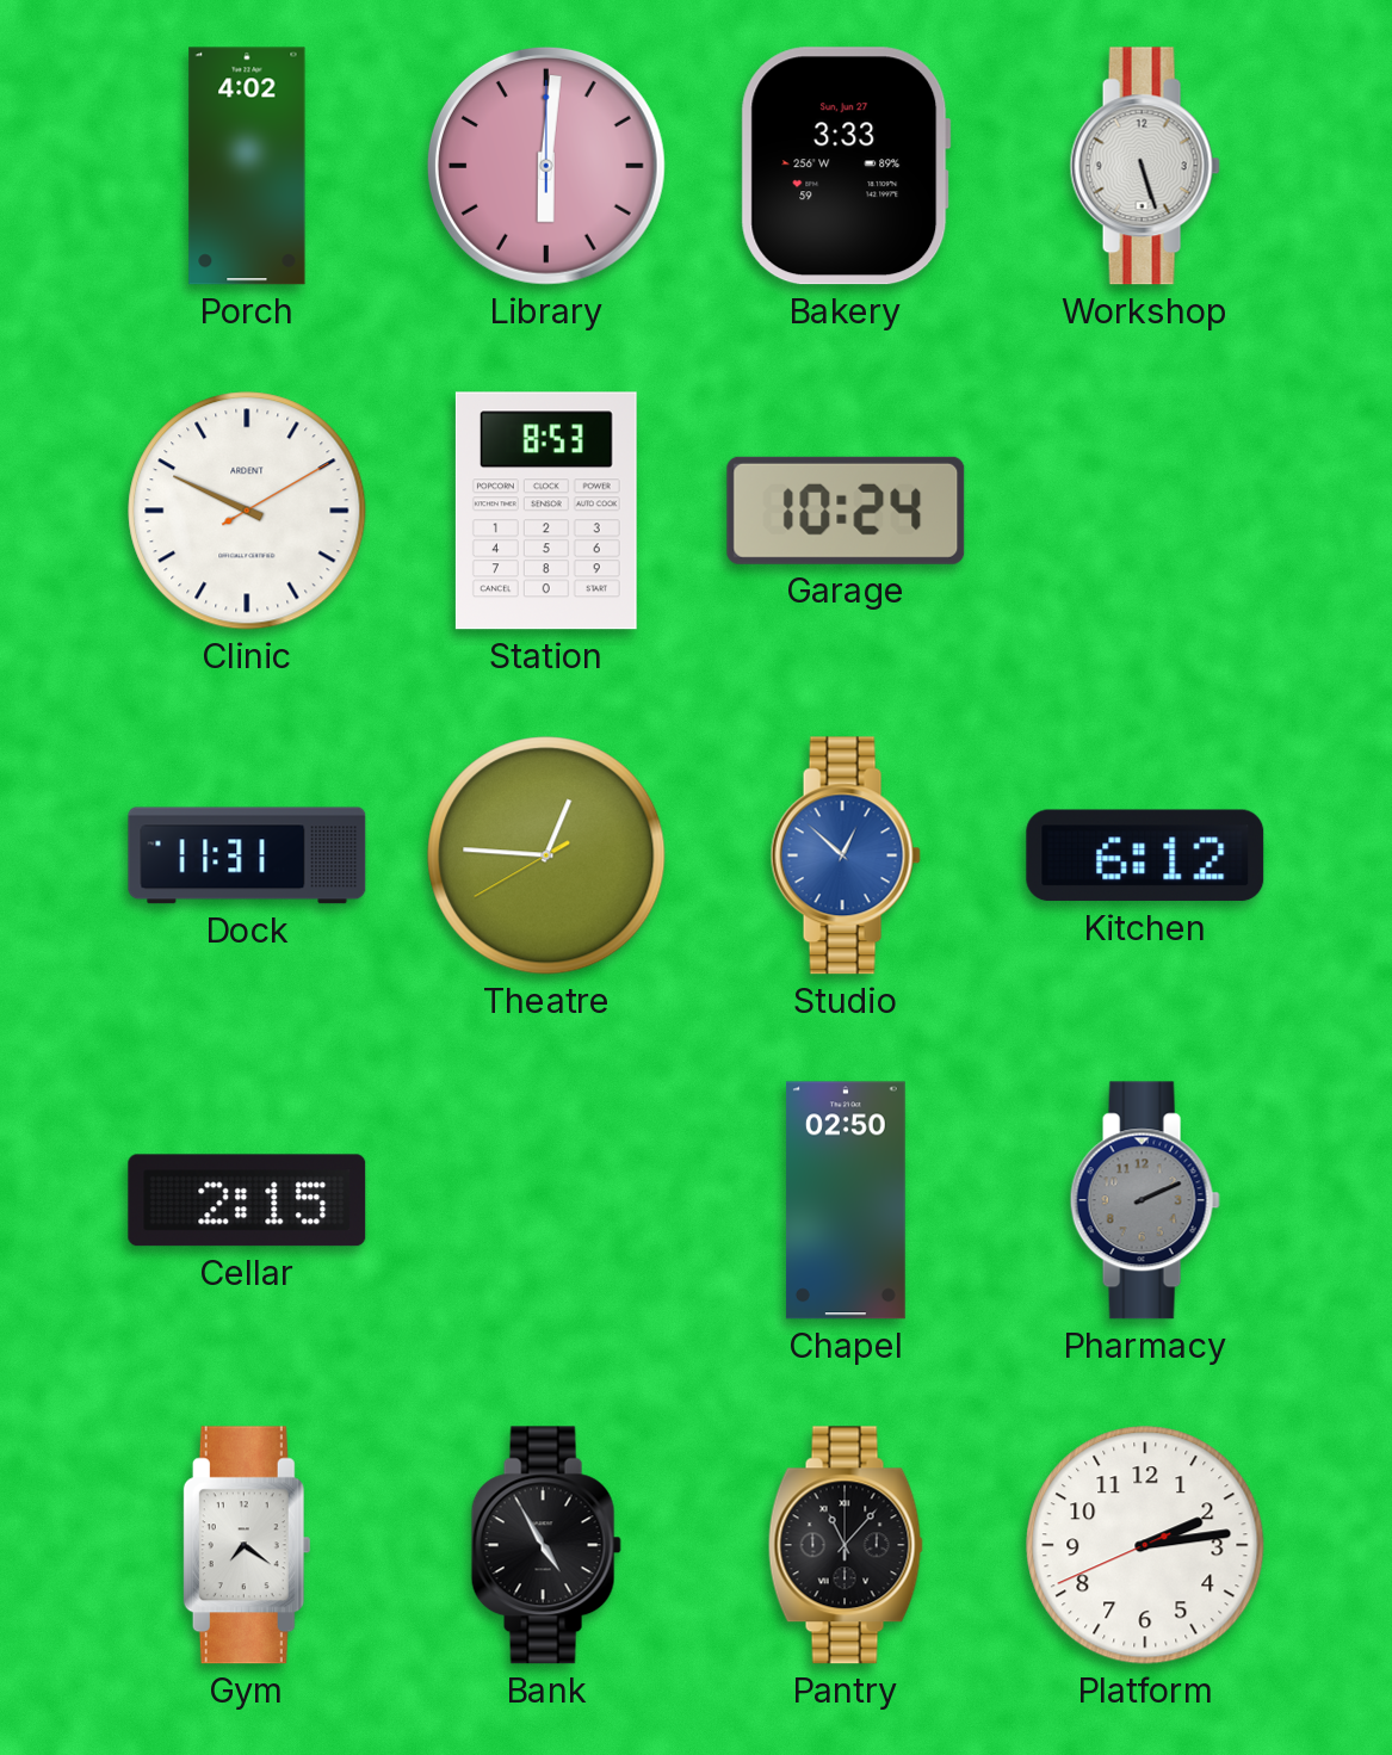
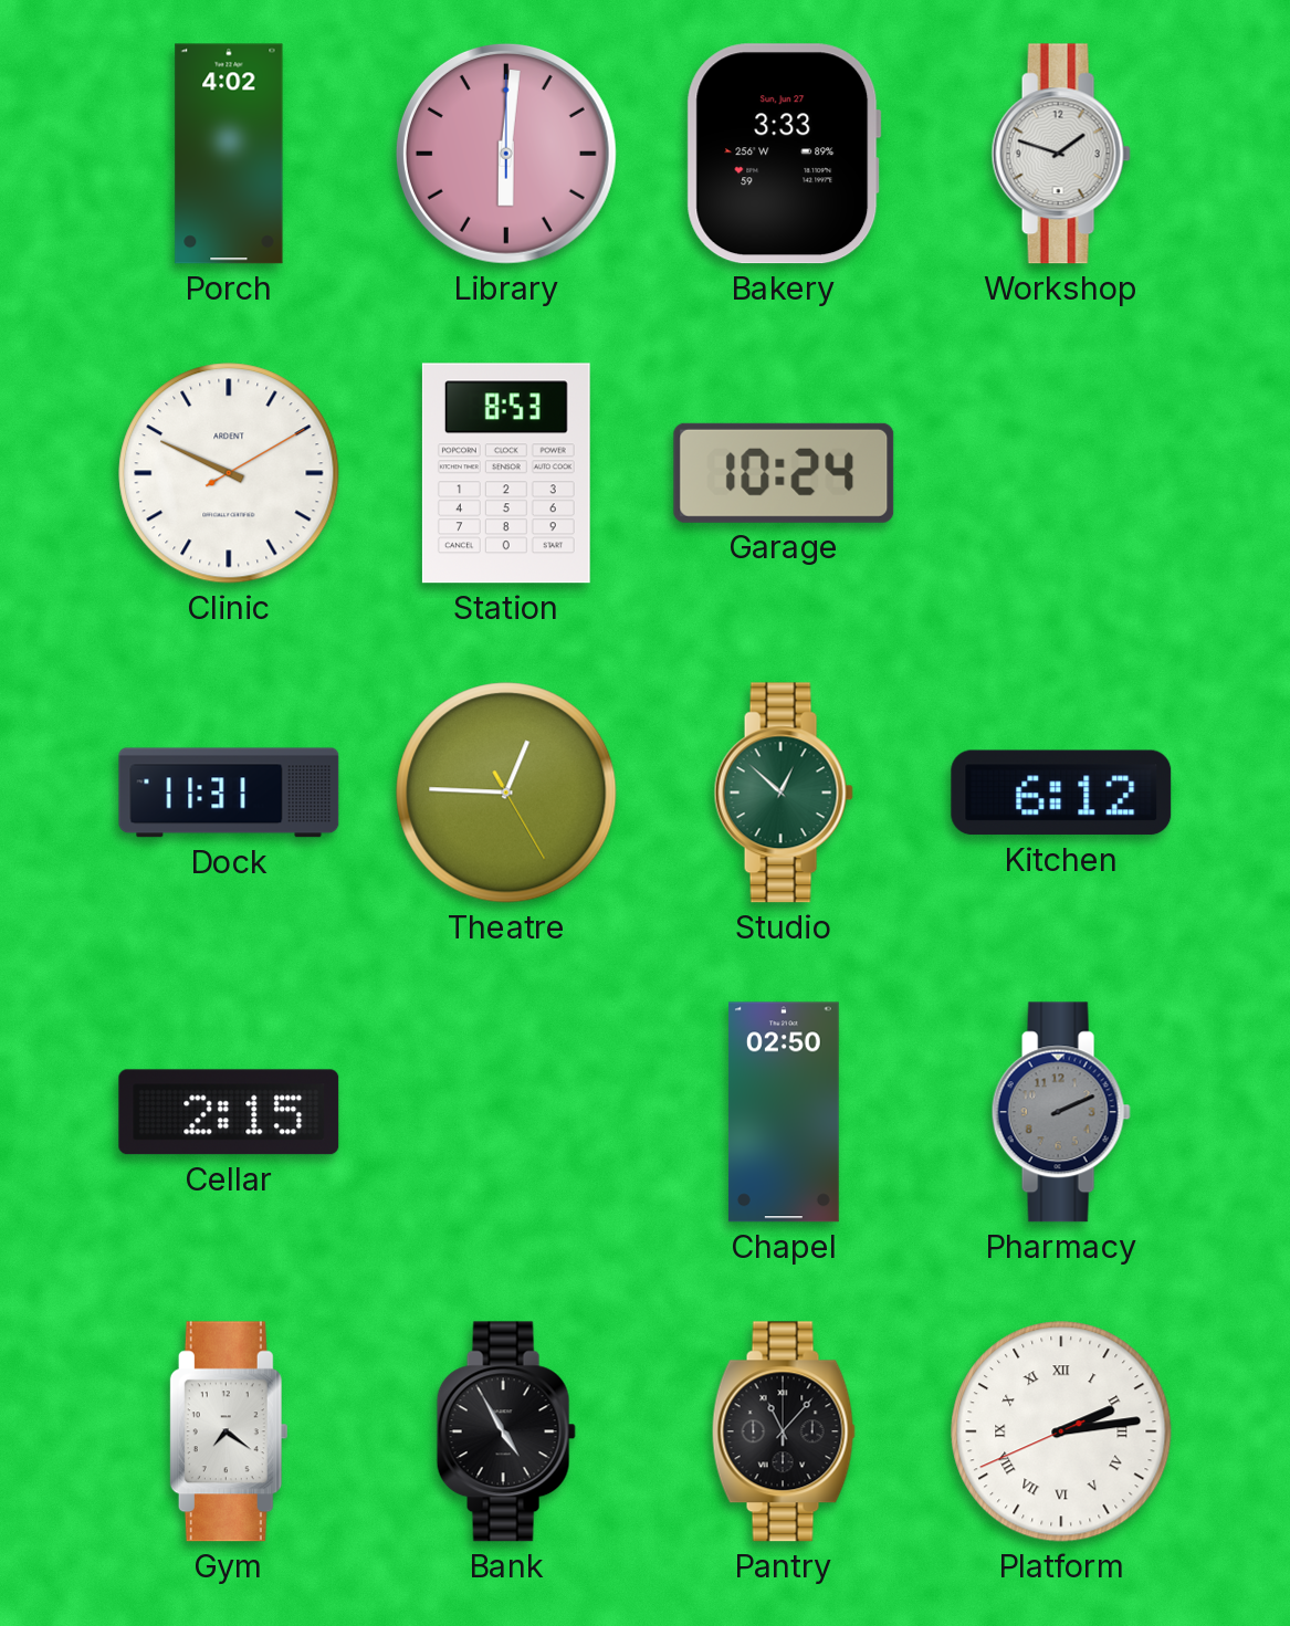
Workshop: 5:27 -> 1:48 (1061, 154)
Theatre: 12:45:40 -> 12:45:25 (506, 793)
Studio dial: blue -> green (784, 793)
Platform numerals: Arabic -> Roman (1061, 1431)
